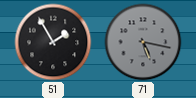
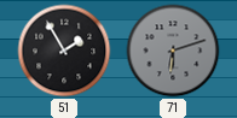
71: 5:17 -> 6:12 (173, 51)
